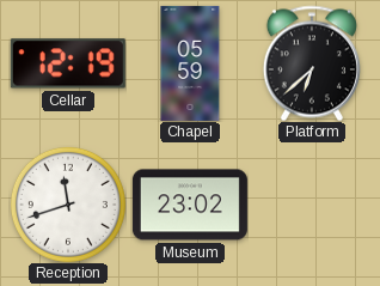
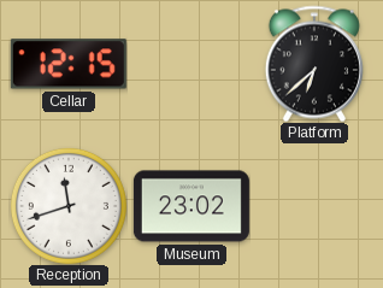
Cellar: 12:19 -> 12:15 (69, 64)
Chapel: 05:59 -> none (190, 63)
